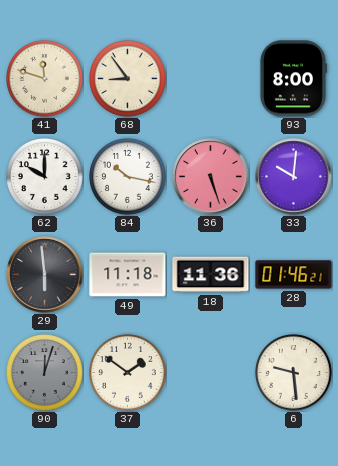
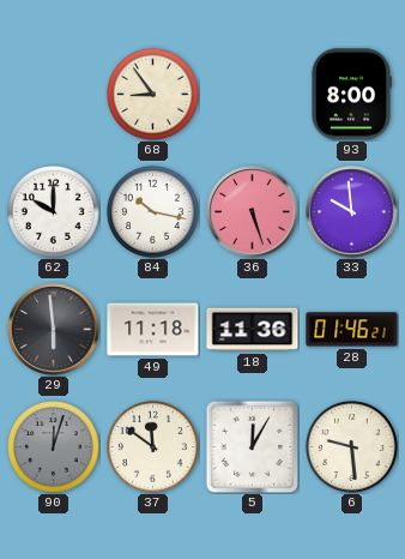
41: 11:48 -> none (45, 79)
33: 10:01 -> 9:59 (352, 212)
37: 1:51 -> 11:51 (153, 447)
5: none -> 12:05 (252, 446)
